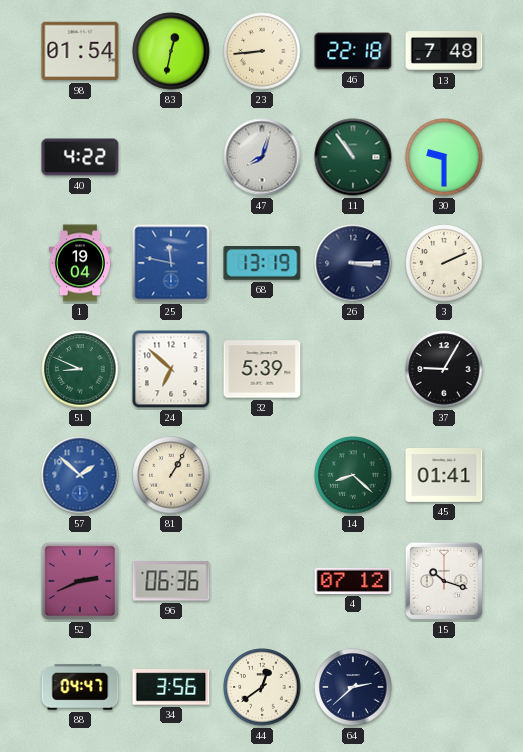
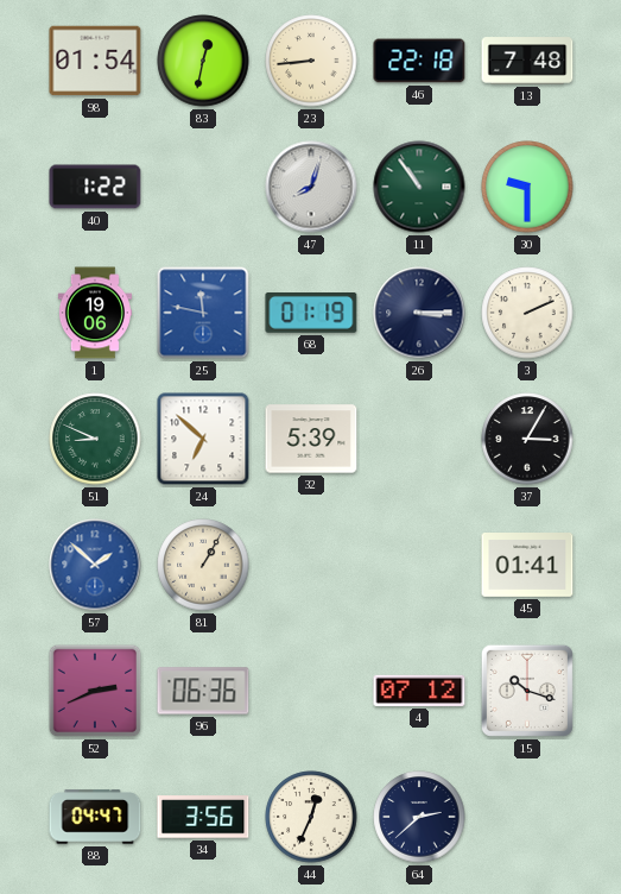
40: 4:22 -> 1:22 (95, 187)
1: 19:04 -> 19:06 (95, 313)
68: 13:19 -> 01:19 (311, 314)
37: 9:05 -> 3:05 (527, 439)
14: 8:22 -> none (353, 475)
44: 12:39 -> 12:34 (311, 817)
